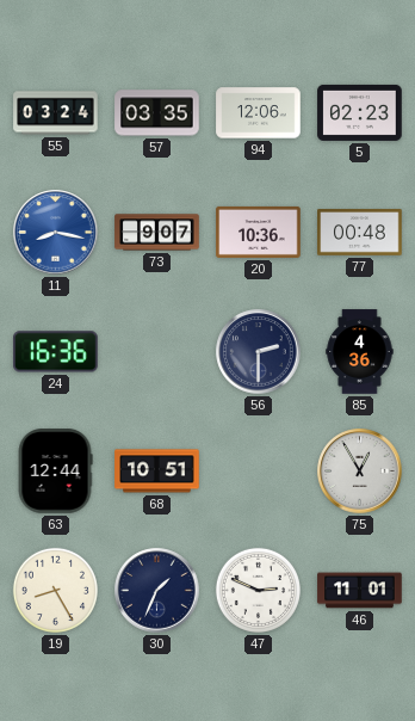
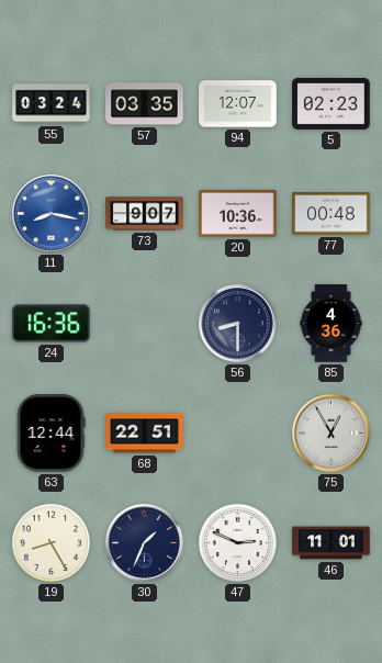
94: 12:06 -> 12:07 (238, 104)
56: 2:30 -> 8:30 (238, 324)
68: 10:51 -> 22:51 (145, 434)
